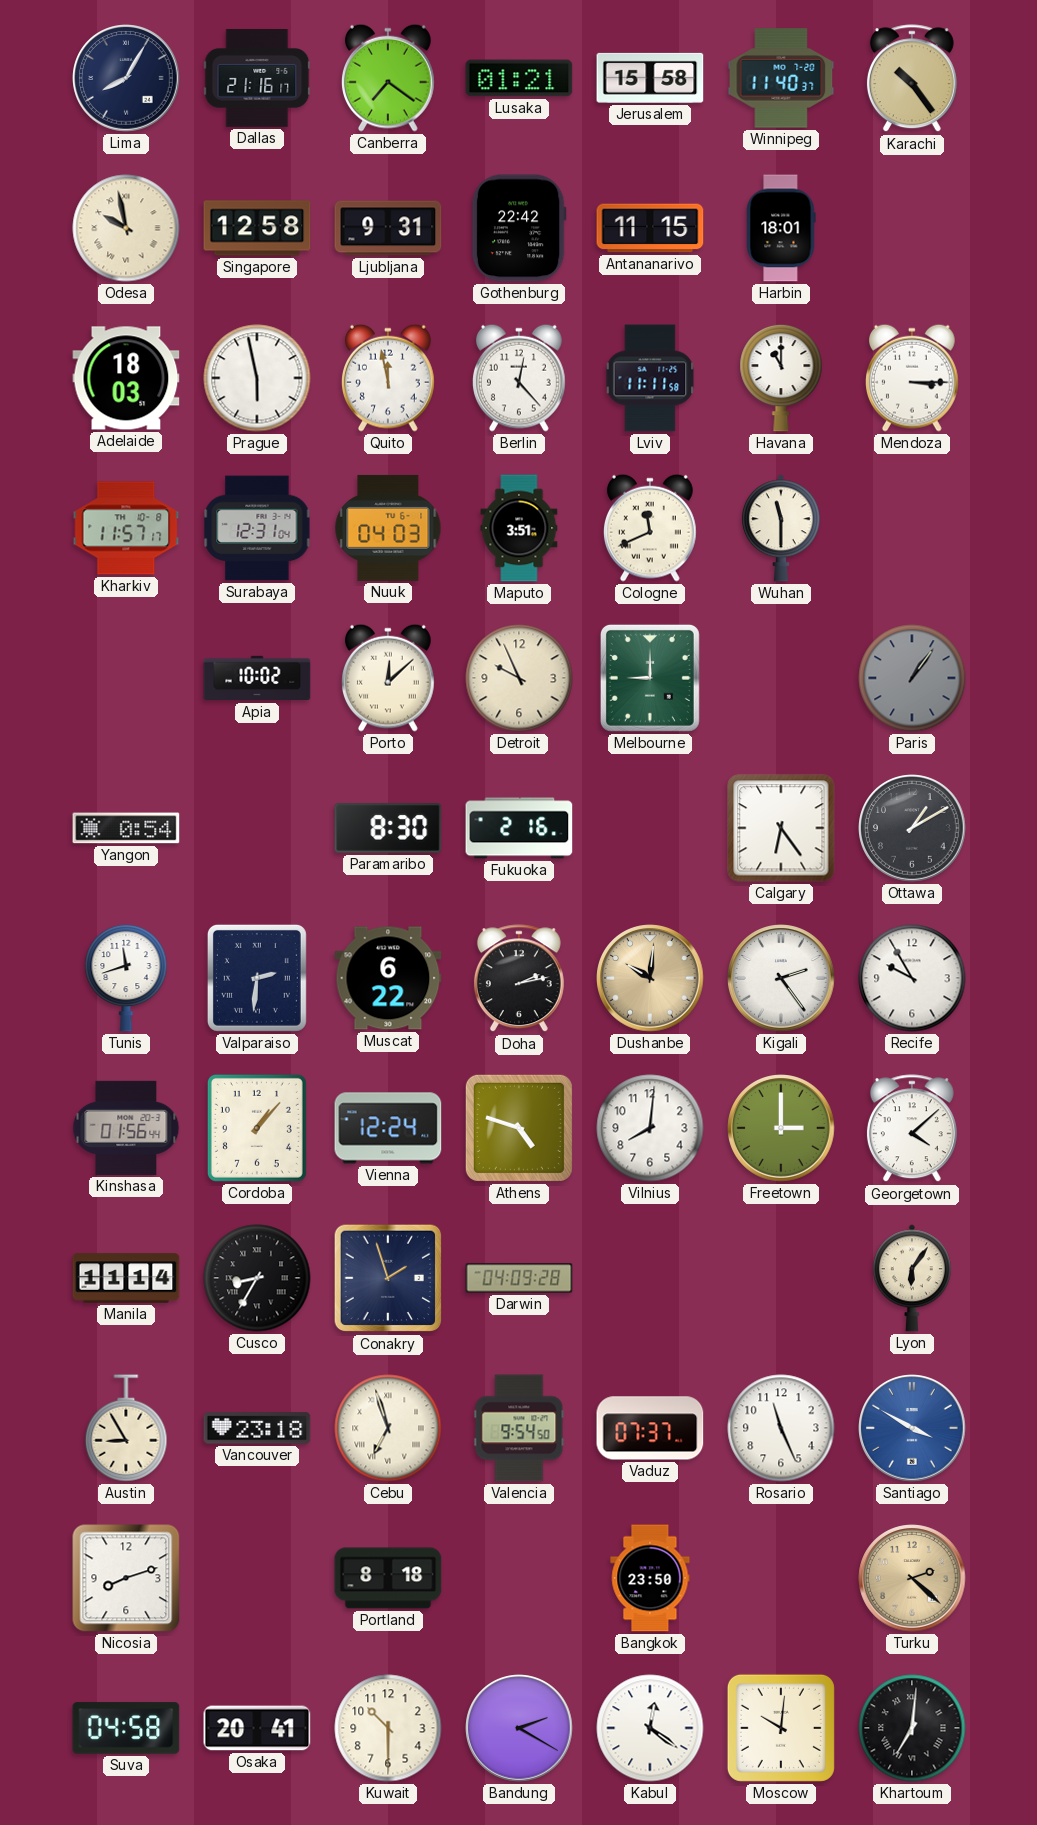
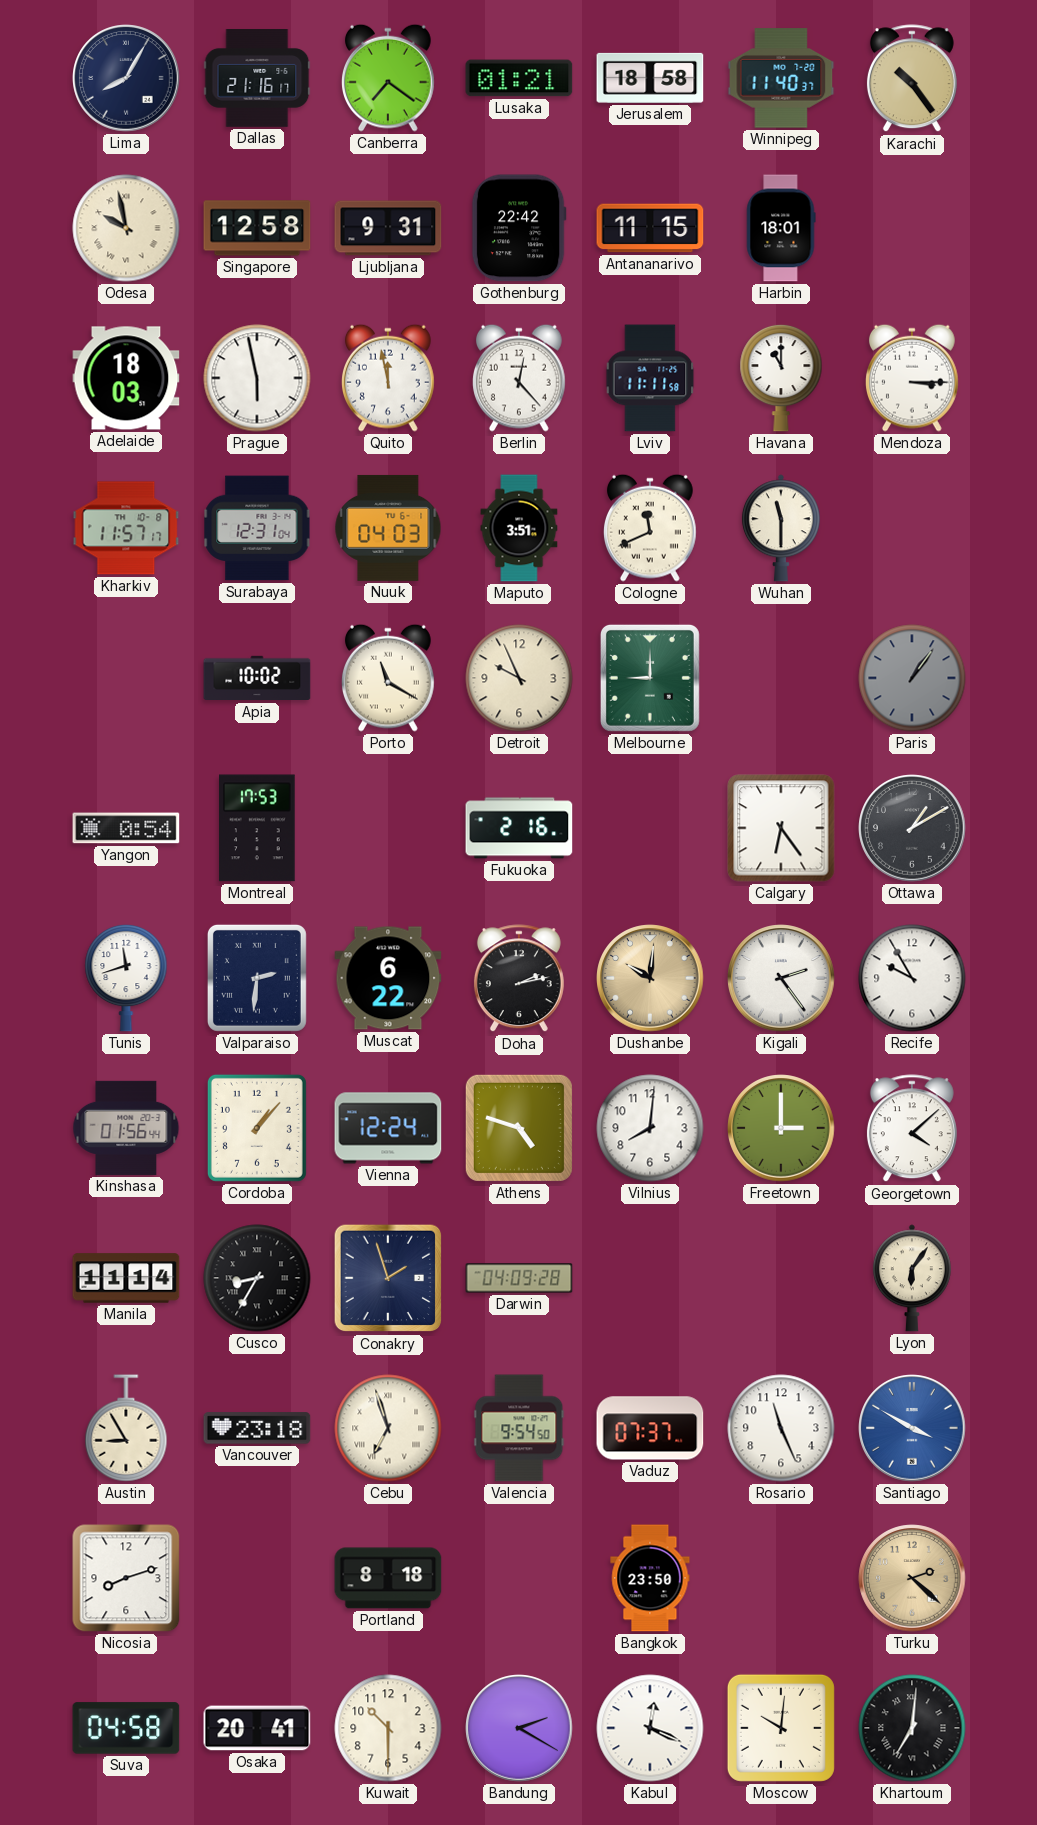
Jerusalem: 15:58 -> 18:58 (650, 78)
Porto: 12:08 -> 11:20 (388, 678)
Montreal: none -> 17:53 (258, 828)
Paramaribo: 8:30 -> none (388, 828)
Kabul: 12:21 -> 12:19 (650, 1728)
